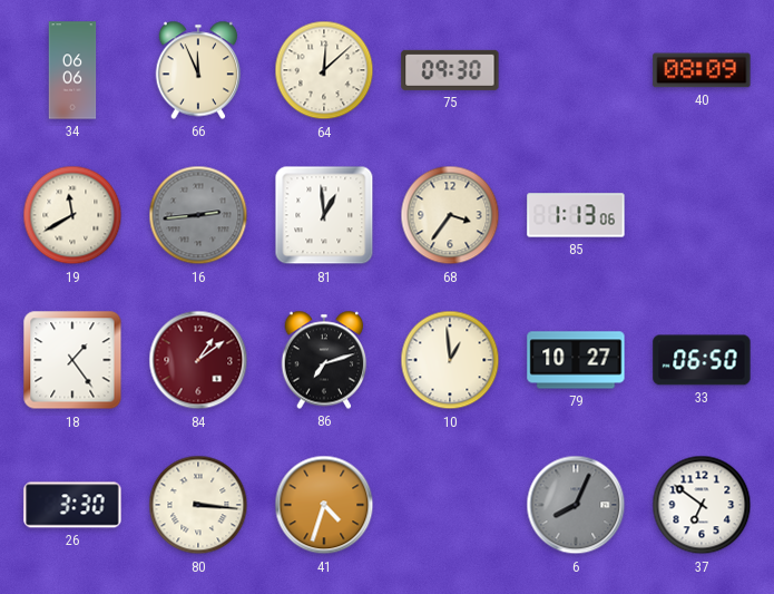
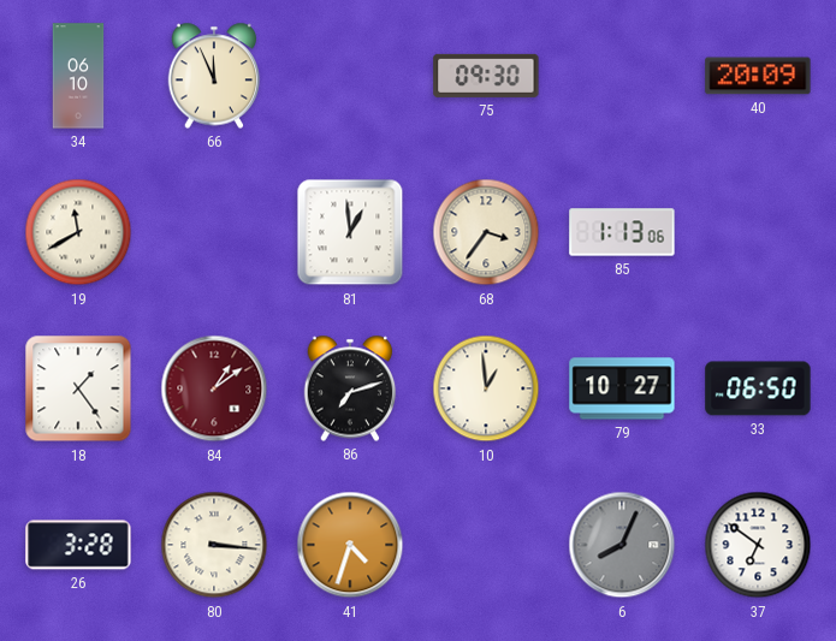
34: 06:06 -> 06:10 (78, 76)
64: 12:08 -> none (324, 70)
40: 08:09 -> 20:09 (758, 76)
16: 2:44 -> none (198, 215)
26: 3:30 -> 3:28 (78, 545)
